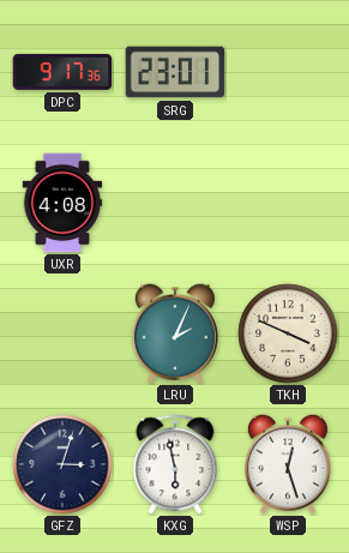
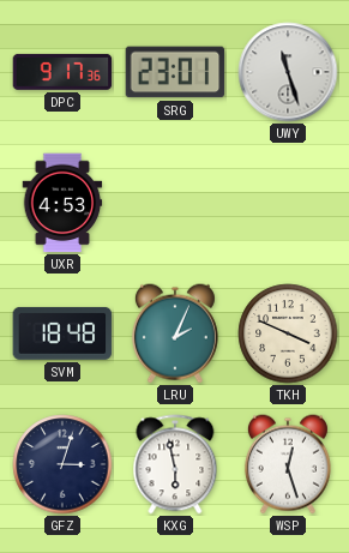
UWY: none -> 11:27 (288, 72)
UXR: 4:08 -> 4:53 (62, 203)
SVM: none -> 18:48 (62, 333)
